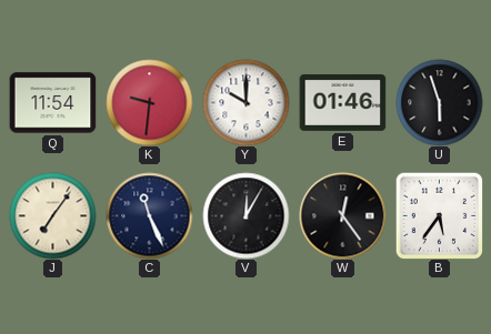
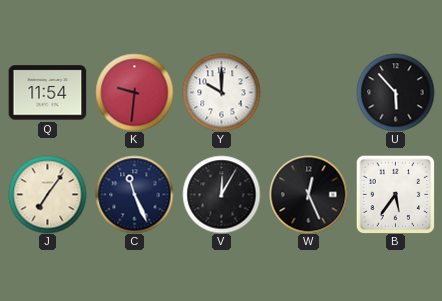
E: 01:46 -> none (342, 102)
U: 5:57 -> 5:53 (395, 92)
W: 12:24 -> 12:26 (308, 194)
